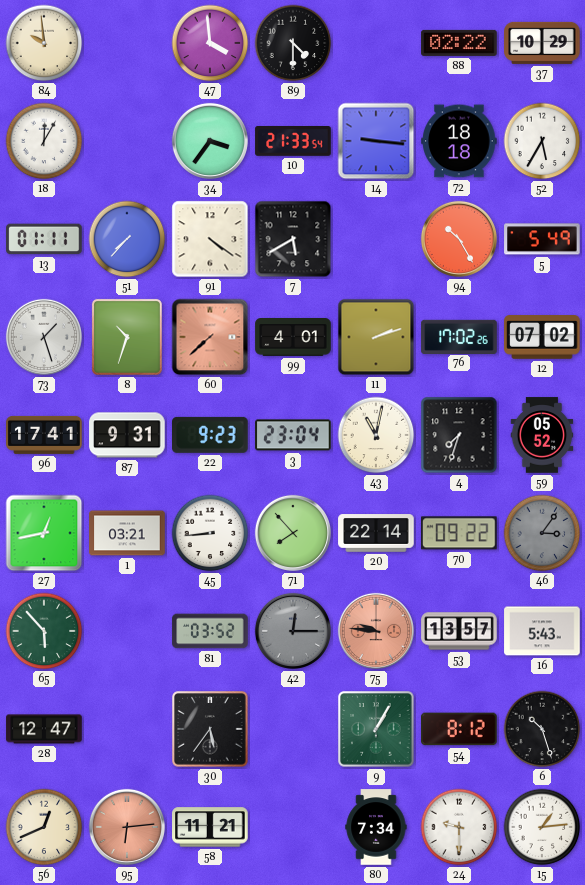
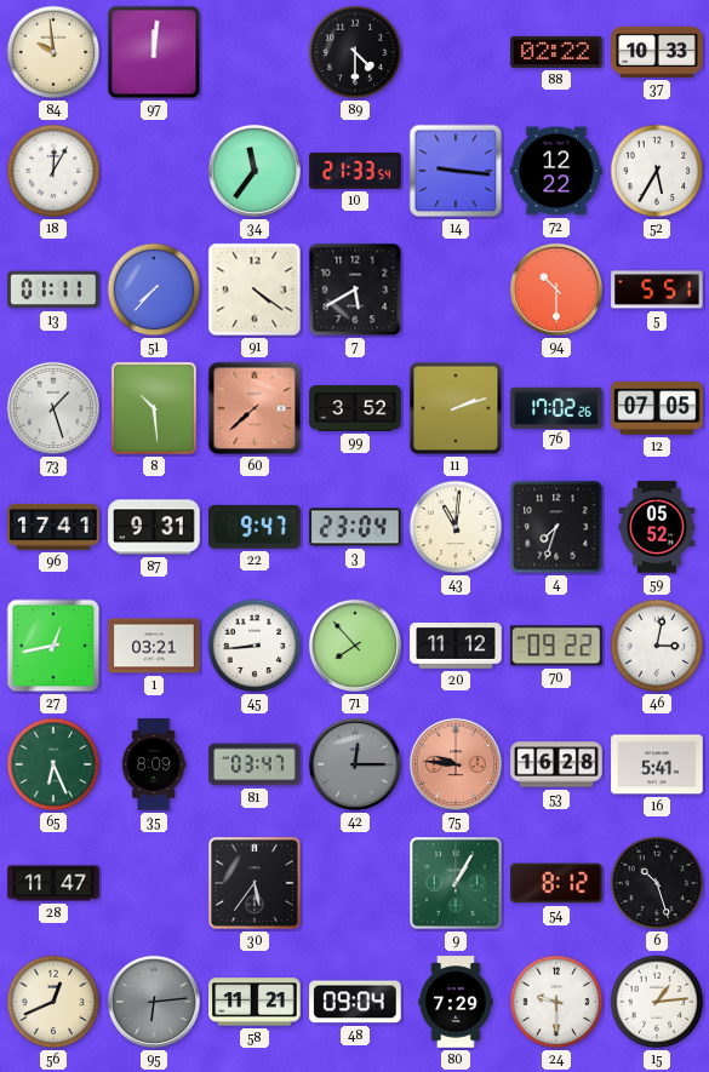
97: none -> 12:01 (154, 52)
47: 3:59 -> none (210, 43)
37: 10:29 -> 10:33 (657, 52)
34: 3:36 -> 11:36 (255, 171)
72: 18:18 -> 12:22 (556, 171)
94: 10:25 -> 10:30 (556, 290)
5: 5:49 -> 5:51 (657, 290)
8: 10:33 -> 10:29 (154, 408)
99: 4:01 -> 3:52 (355, 409)
12: 07:02 -> 07:05 (657, 408)
22: 9:23 -> 9:47 (256, 527)
43: 11:02 -> 11:01 (456, 527)
20: 22:14 -> 11:12 (456, 646)
46: 3:06 -> 3:02 (657, 646)
46 dial: grey -> white (657, 646)
65: 5:53 -> 6:26 (53, 764)
35: none -> 8:09 (154, 764)
81: 03:52 -> 03:47 (255, 764)
53: 13:57 -> 16:28 (556, 764)
16: 5:43 -> 5:41 (657, 764)
28: 12:47 -> 11:47 (53, 883)
95 dial: salmon -> grey (154, 1002)
48: none -> 09:04 (355, 1002)
80: 7:34 -> 7:29 (456, 1002)
